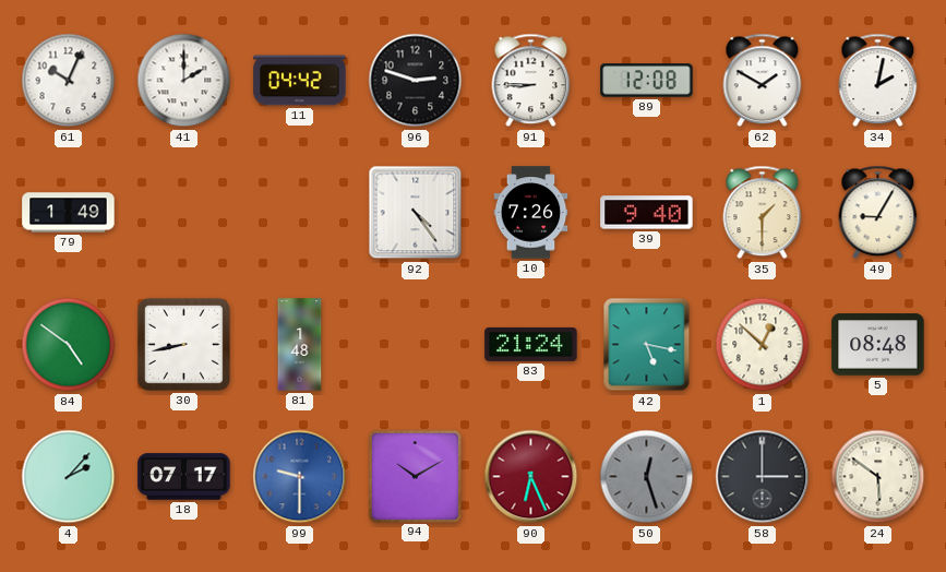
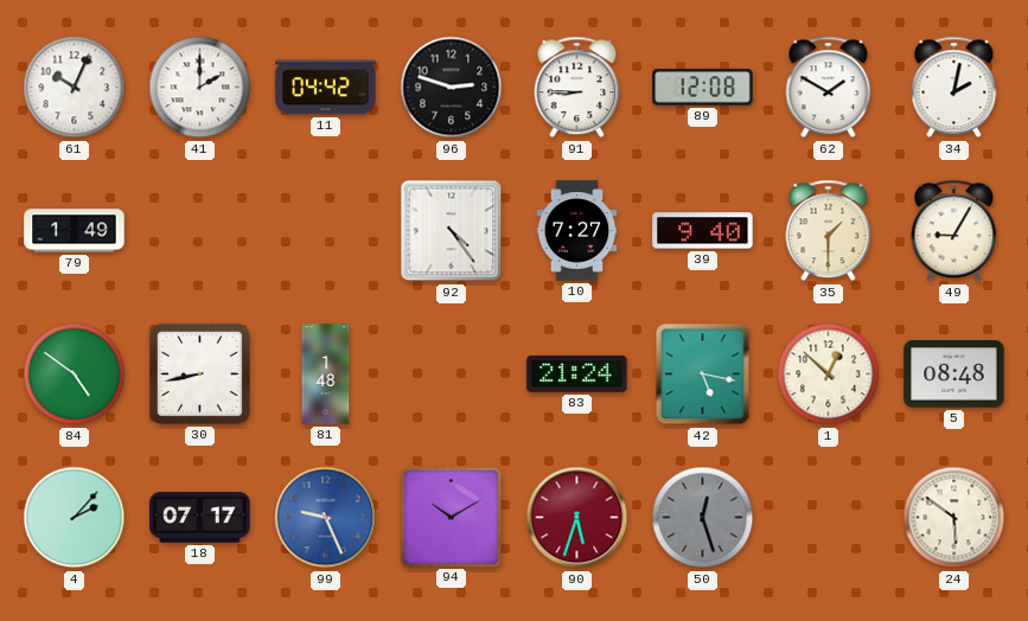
10: 7:26 -> 7:27 (577, 231)
99: 9:30 -> 9:26 (326, 518)
90: 6:26 -> 5:33 (577, 518)
58: 3:00 -> none (763, 477)
